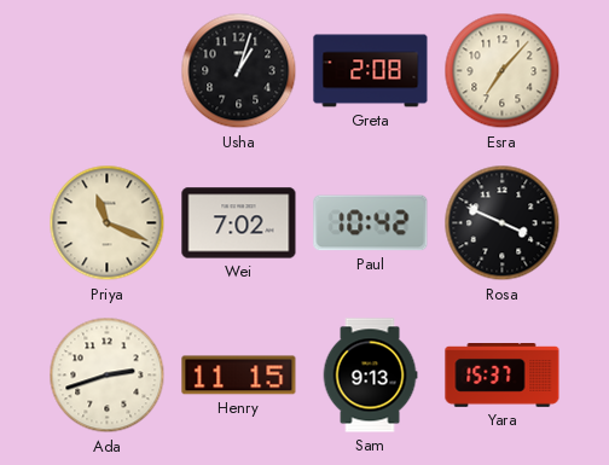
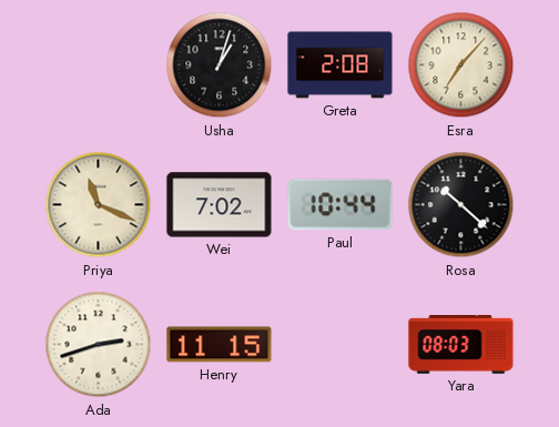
Paul: 10:42 -> 10:44 (341, 205)
Rosa: 3:49 -> 10:22 (461, 205)
Sam: 9:13 -> none (370, 376)
Yara: 15:37 -> 08:03 (461, 345)
